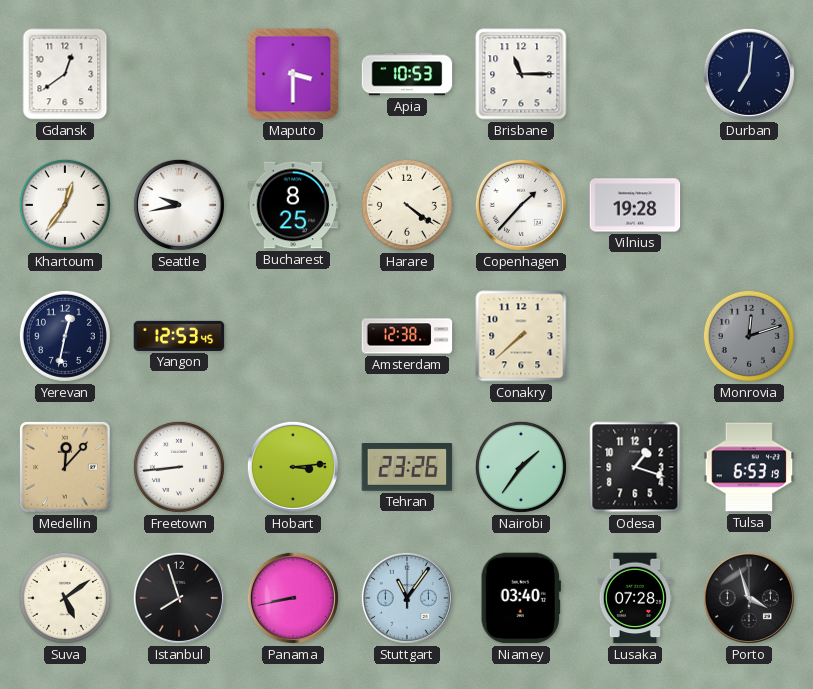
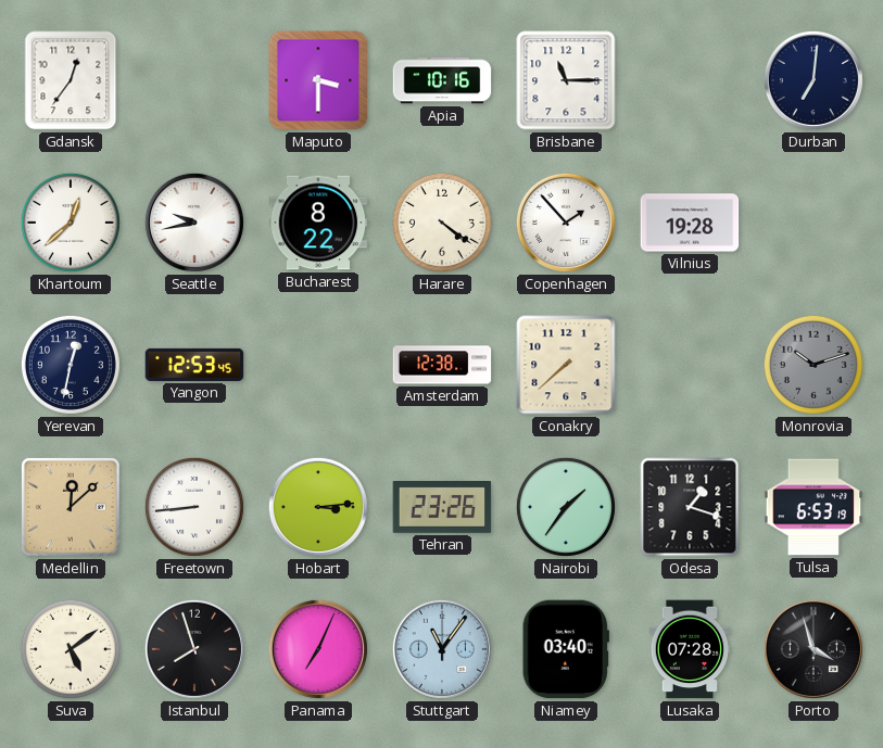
Gdansk: 12:39 -> 12:36 (71, 80)
Apia: 10:53 -> 10:16 (442, 80)
Khartoum: 12:36 -> 12:38 (71, 223)
Bucharest: 8:25 -> 8:22 (318, 223)
Copenhagen: 1:37 -> 1:53 (566, 223)
Monrovia: 12:12 -> 10:12 (813, 365)
Medellin: 12:07 -> 12:08 (71, 507)
Panama: 8:43 -> 7:04 (318, 649)
